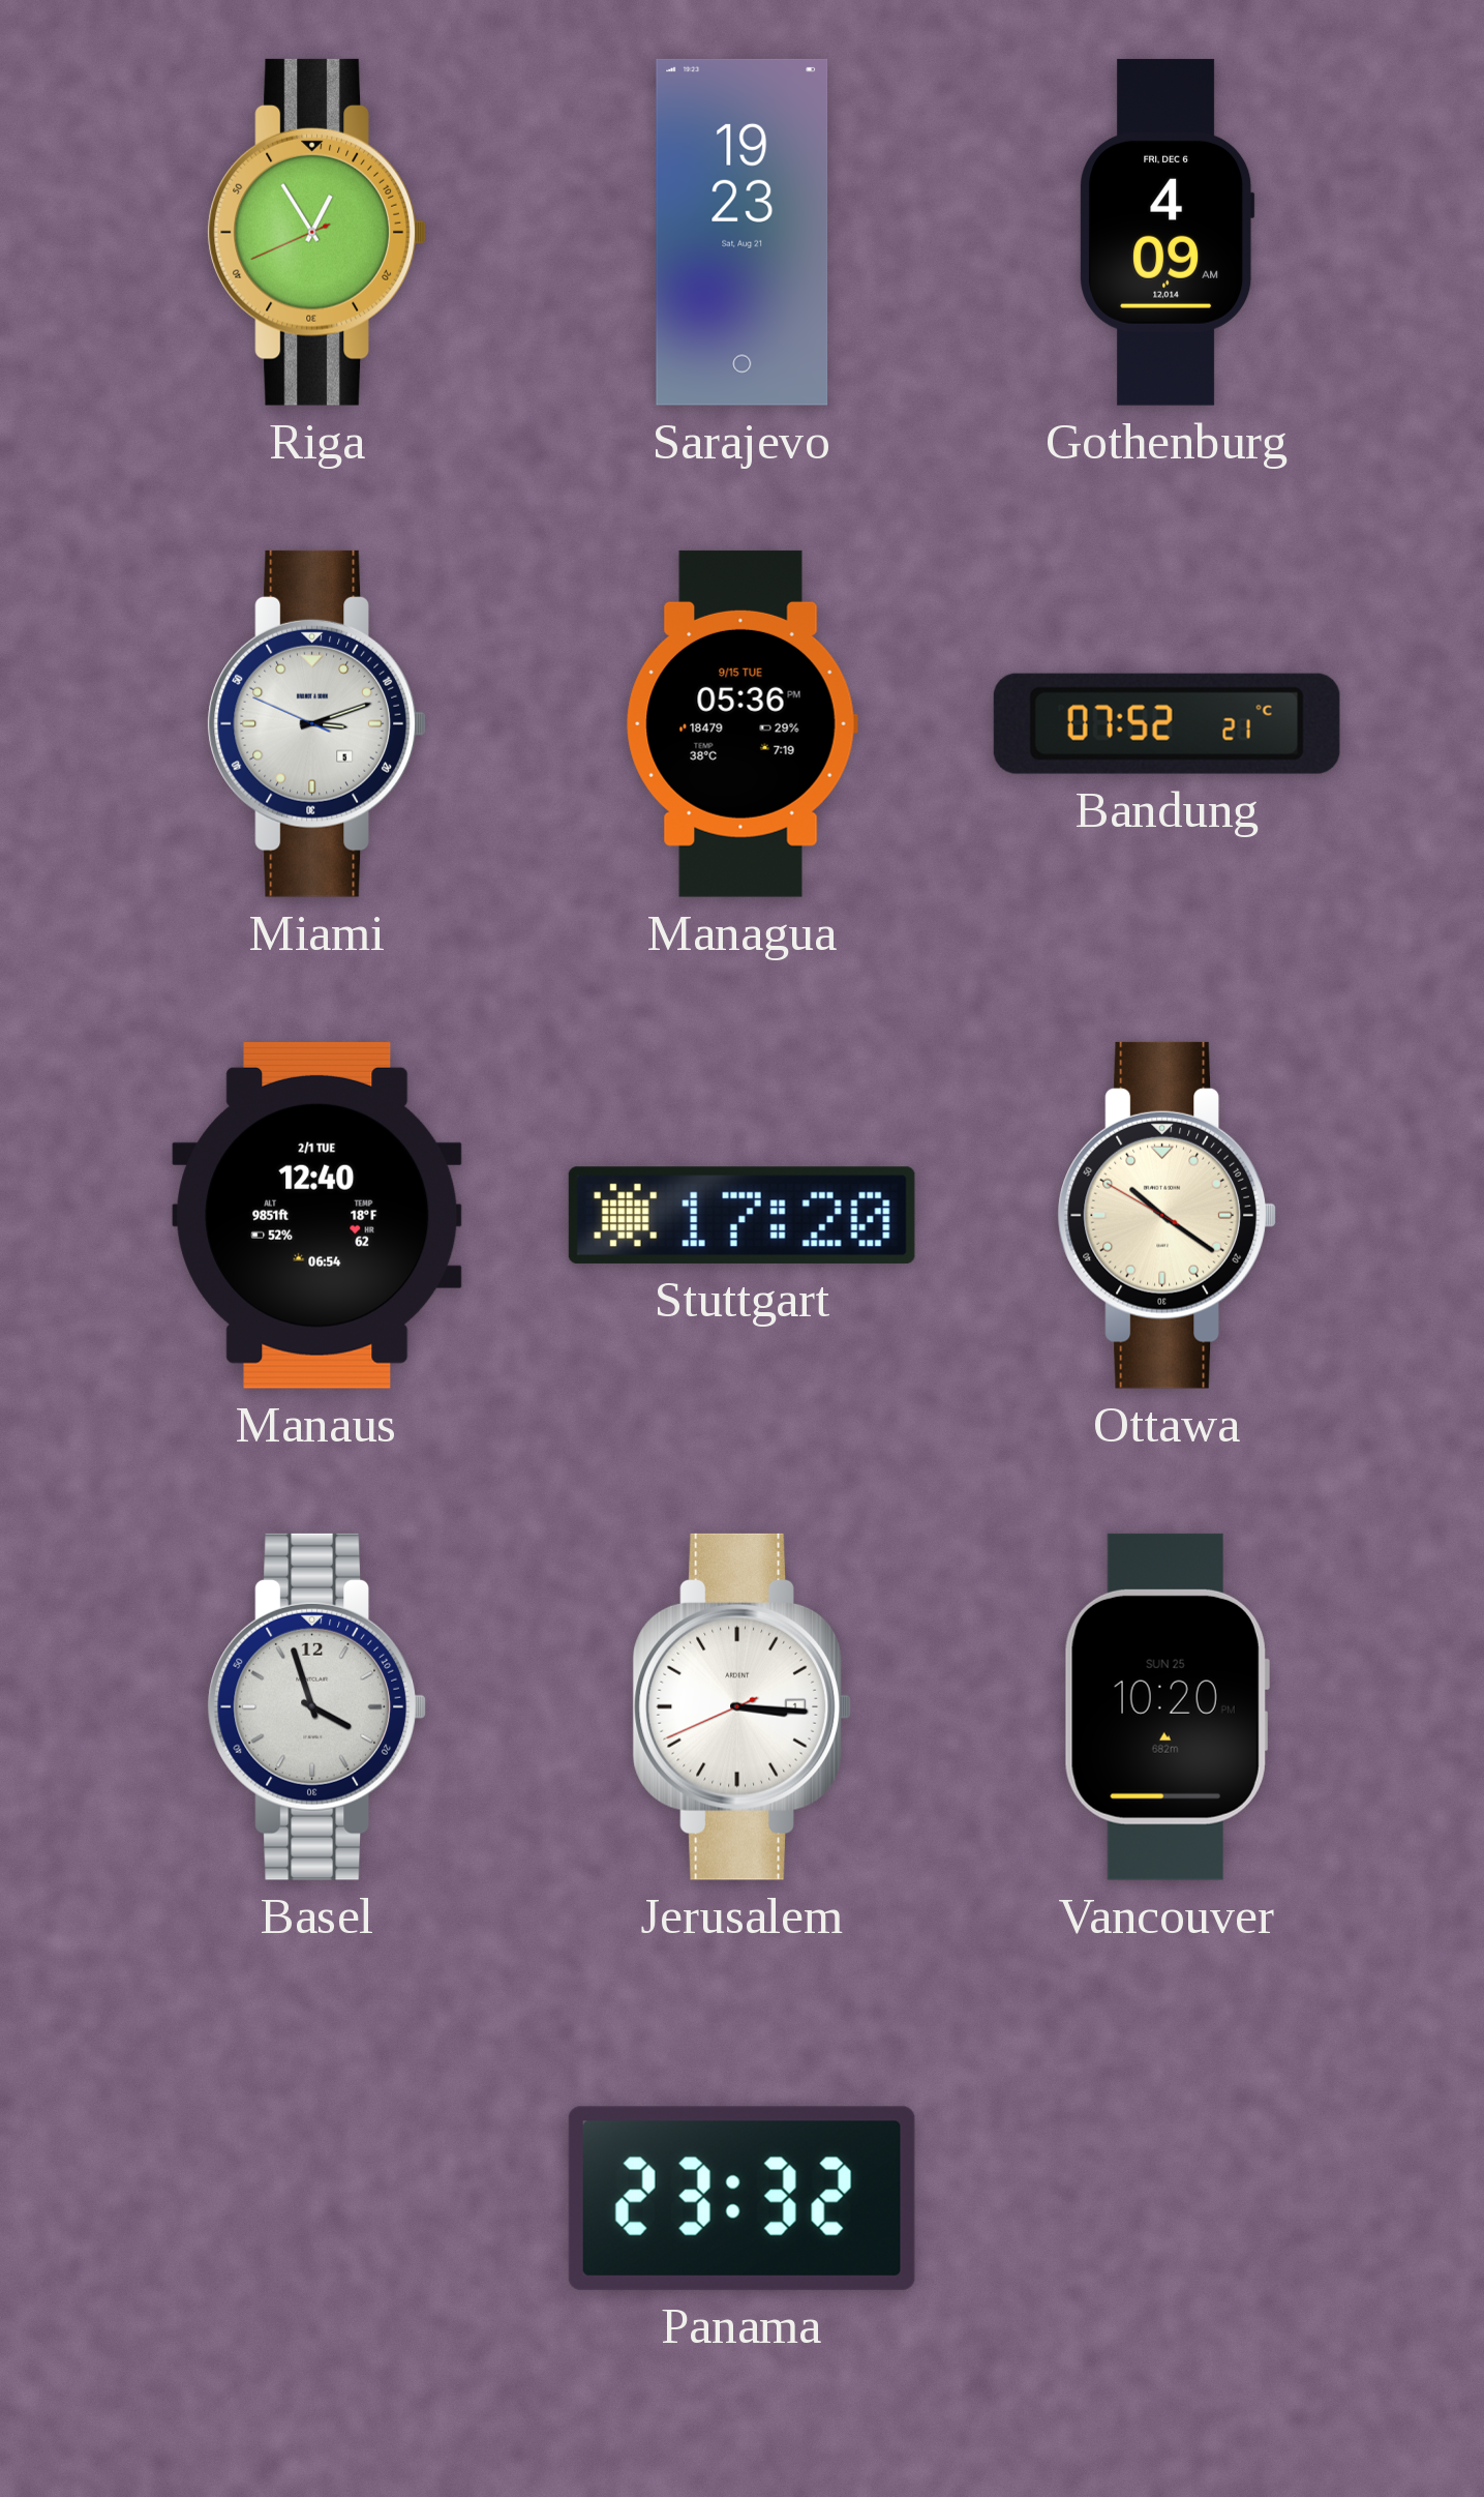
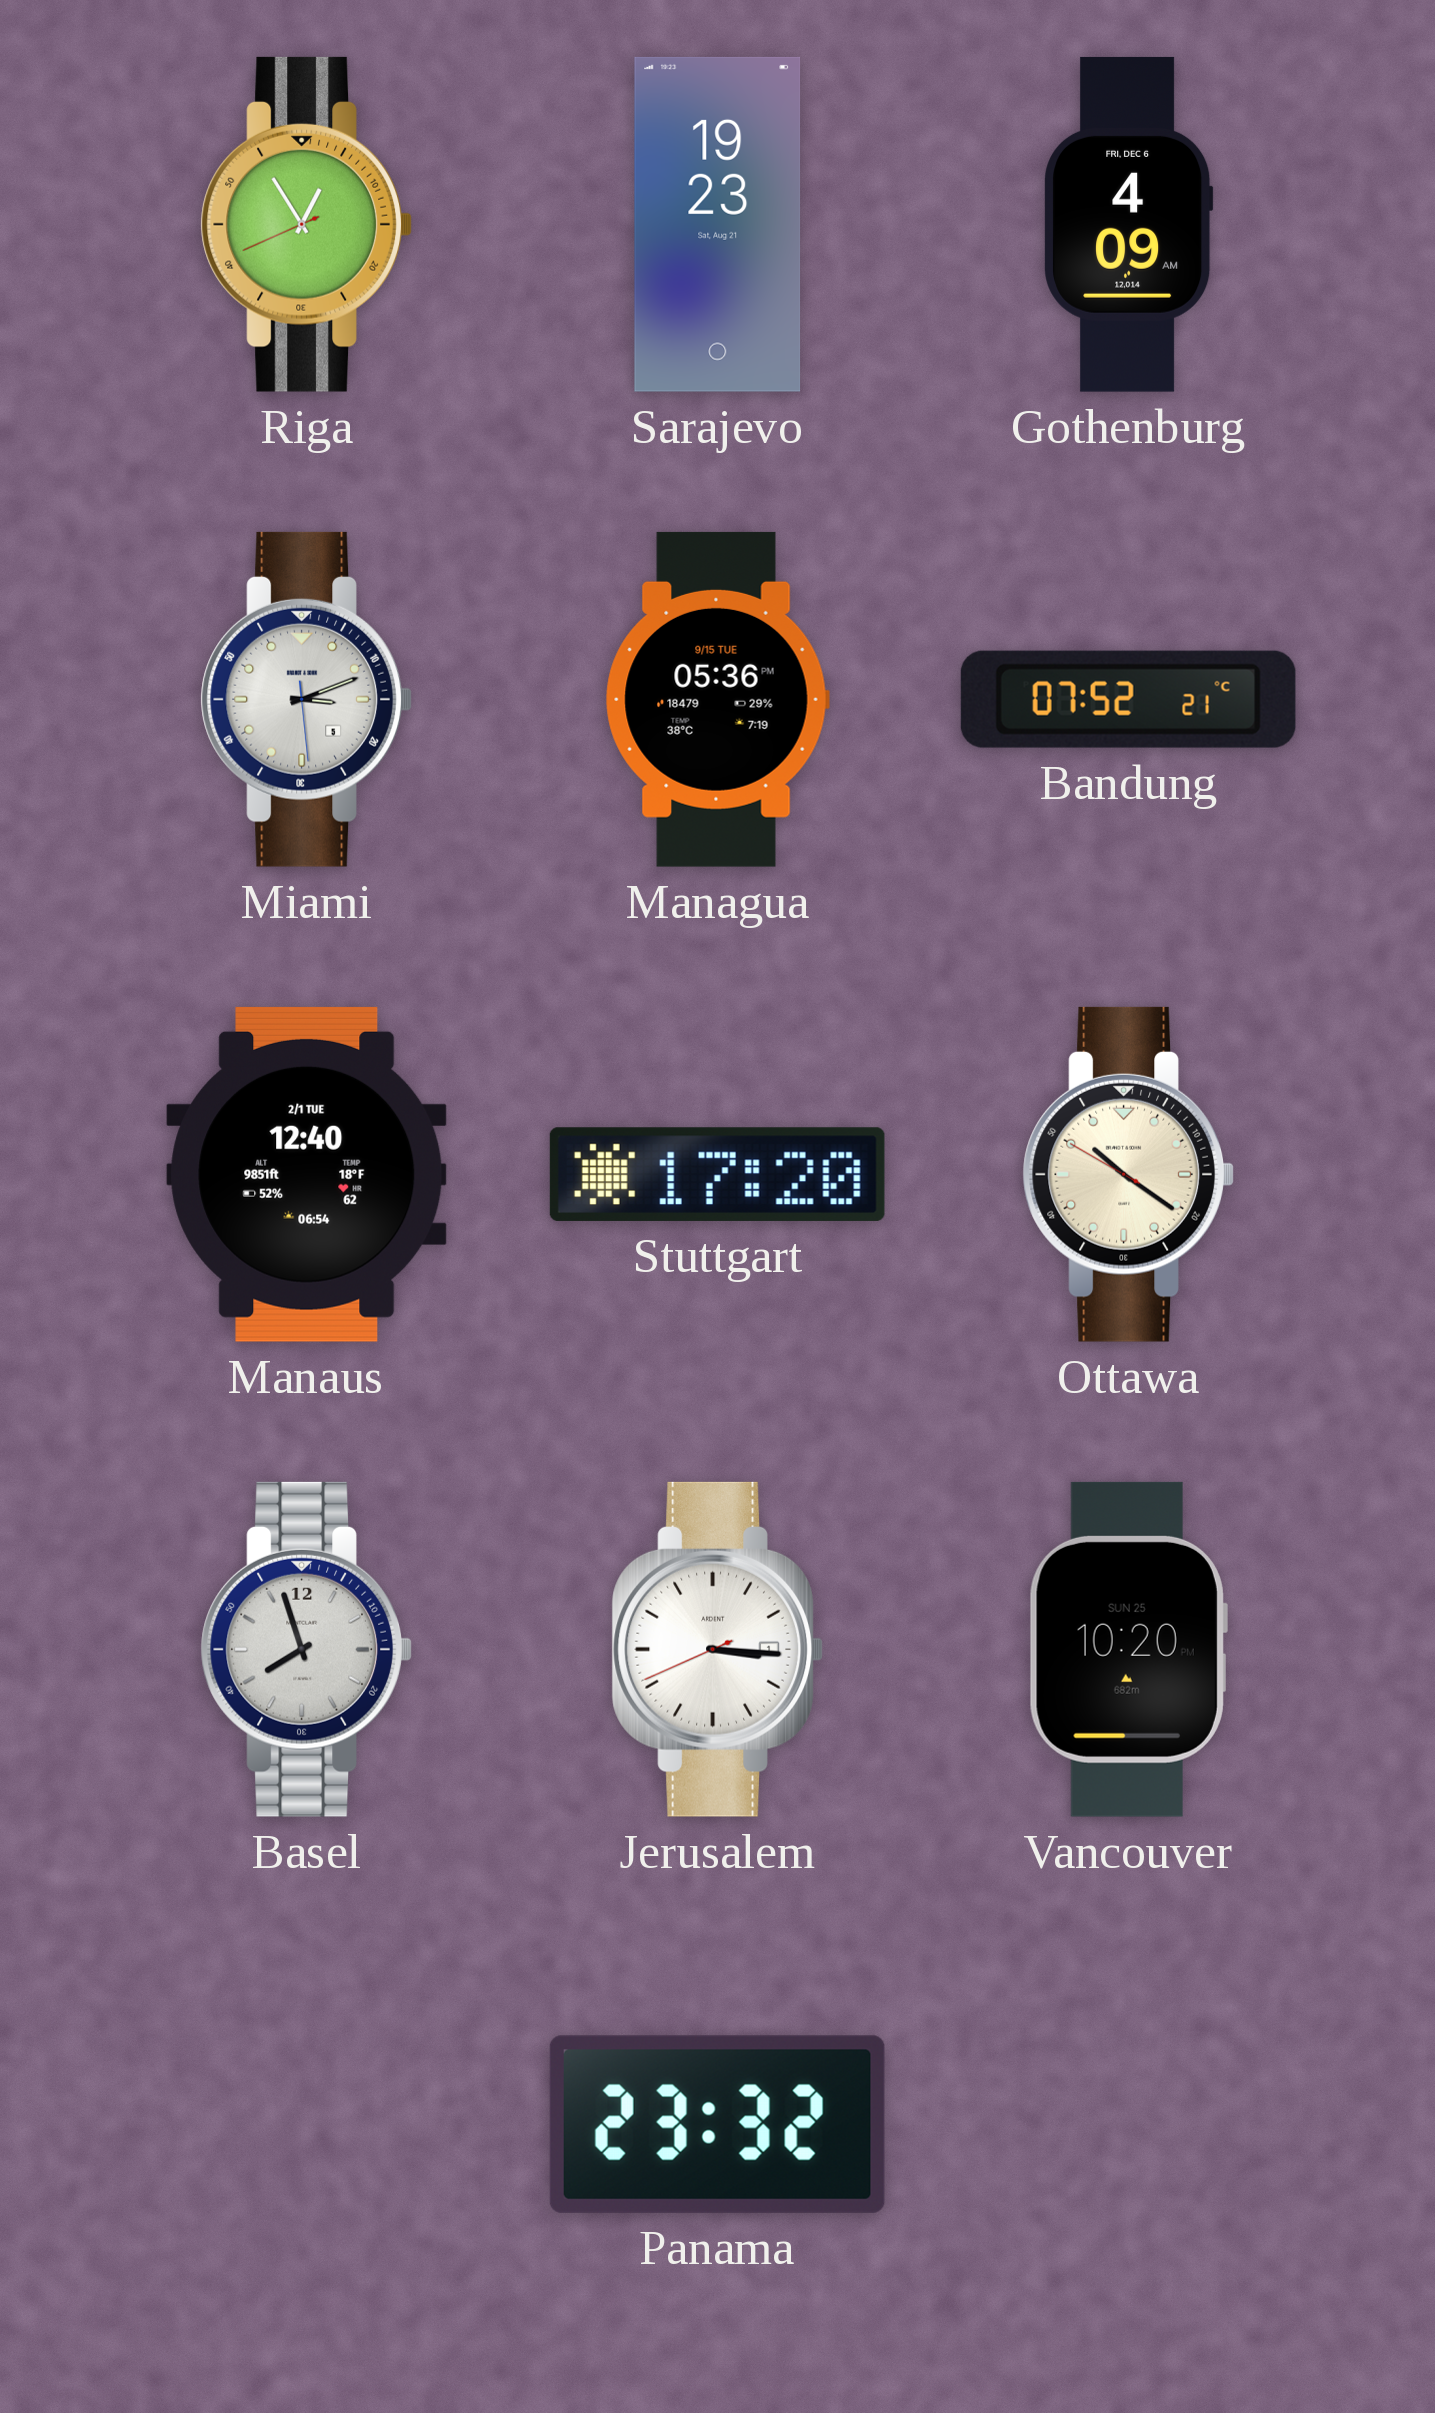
Miami: 3:11:49 -> 3:11:29 (306, 699)
Basel: 3:57 -> 7:57 (306, 1649)
